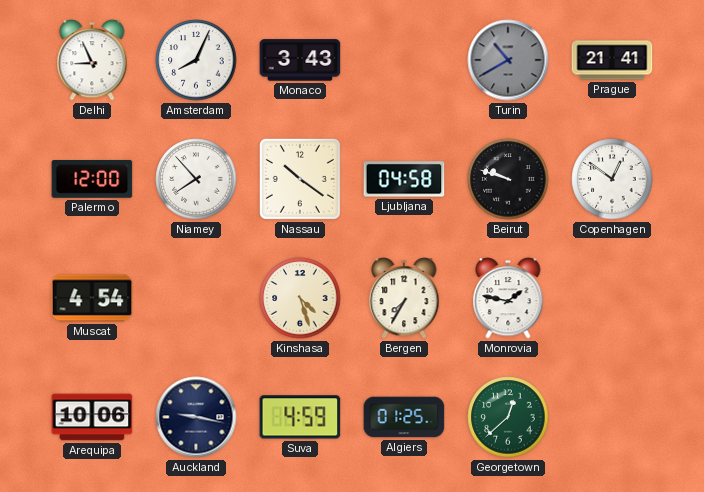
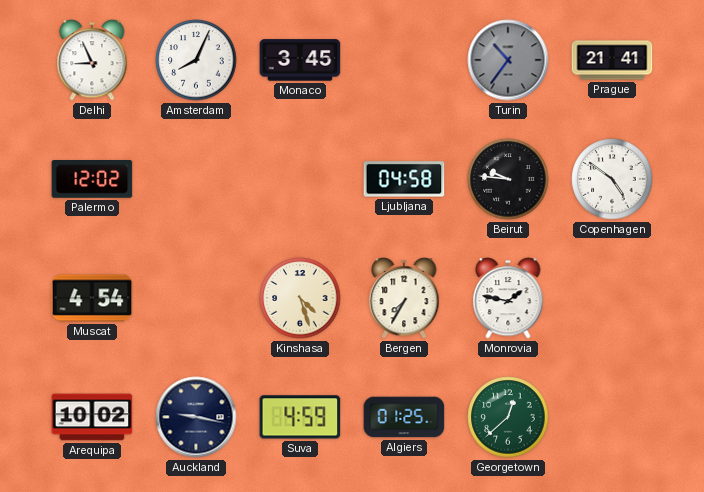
Monaco: 3:43 -> 3:45 (300, 60)
Turin: 10:40 -> 10:36 (508, 60)
Palermo: 12:00 -> 12:02 (92, 180)
Niamey: 7:53 -> none (196, 179)
Nassau: 10:21 -> none (300, 179)
Beirut: 9:48 -> 9:46 (508, 179)
Copenhagen: 12:51 -> 4:51 (612, 179)
Arequipa: 10:06 -> 10:02 (92, 417)
